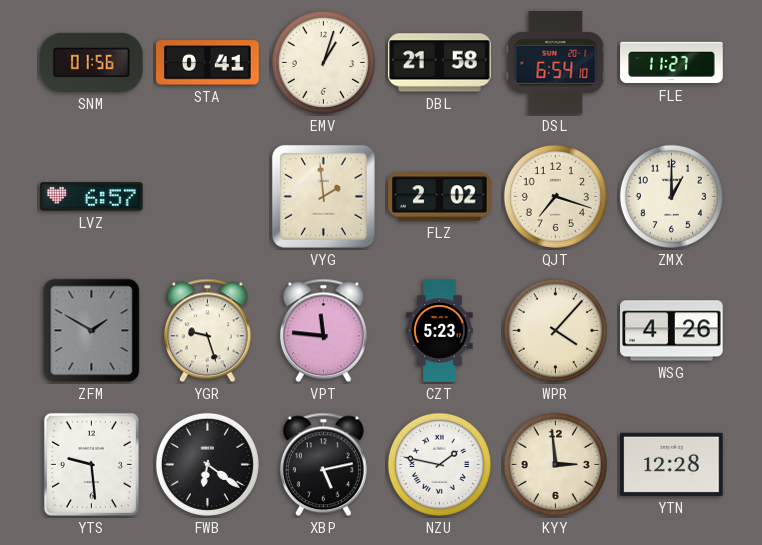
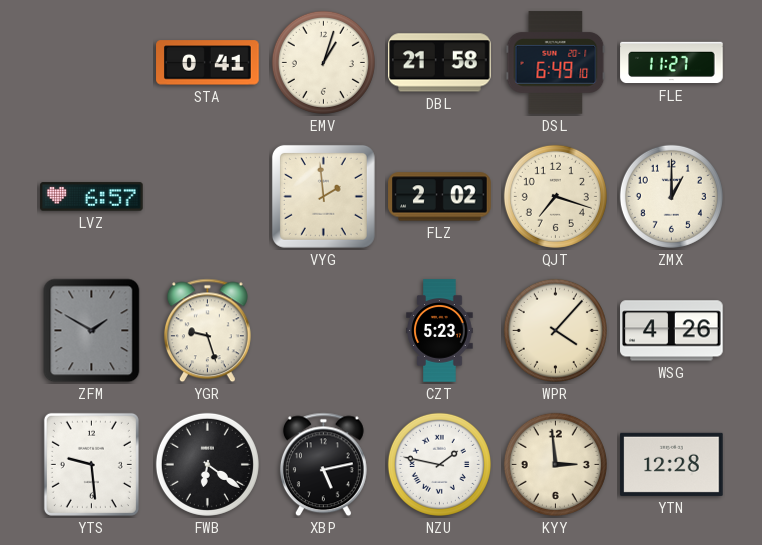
SNM: 01:56 -> none (92, 62)
DSL: 6:54 -> 6:49 (556, 63)
VPT: 11:46 -> none (323, 331)
